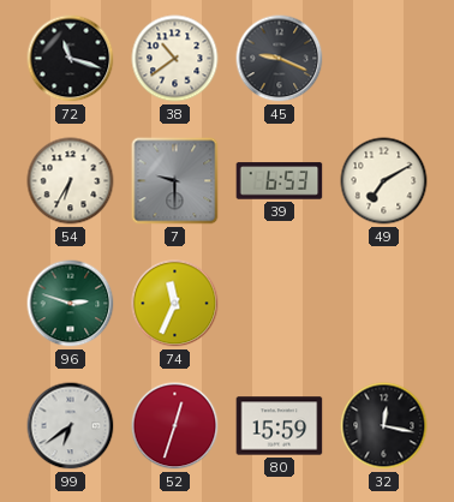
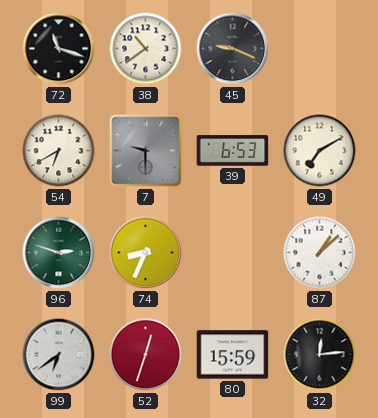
54: 6:35 -> 6:40 (59, 151)
74: 11:34 -> 8:34 (146, 253)
87: none -> 1:08 (320, 253)
32: 12:17 -> 12:14 (320, 355)
